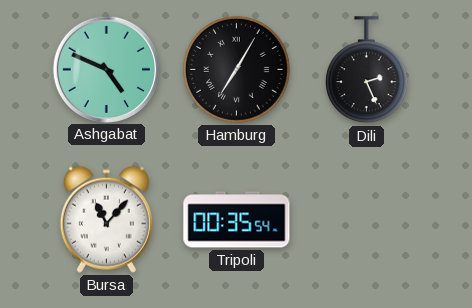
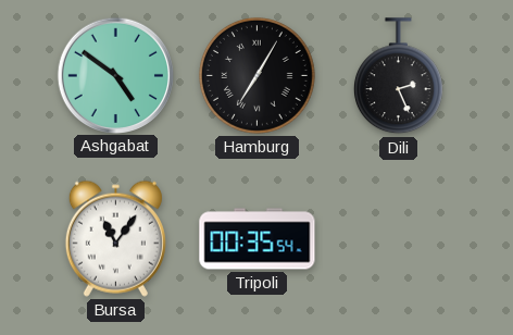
Ashgabat: 4:49 -> 4:51 (115, 75)
Bursa: 11:07 -> 11:06 (115, 238)
